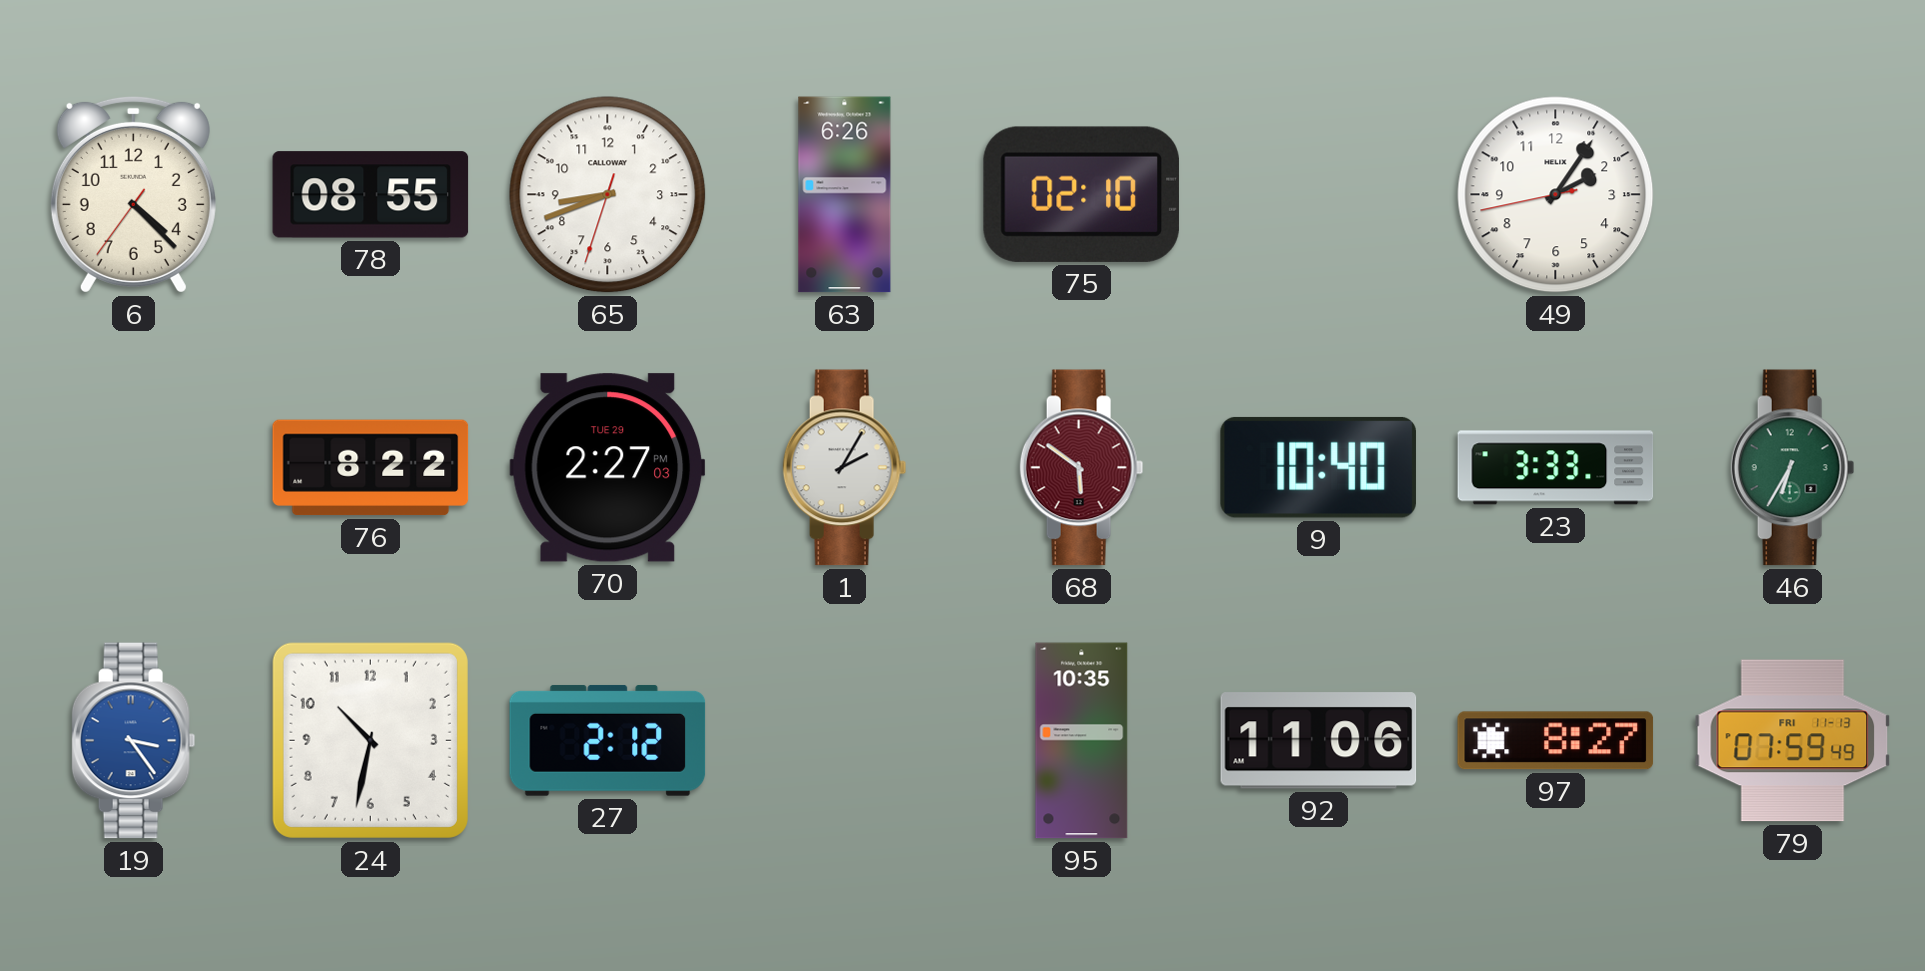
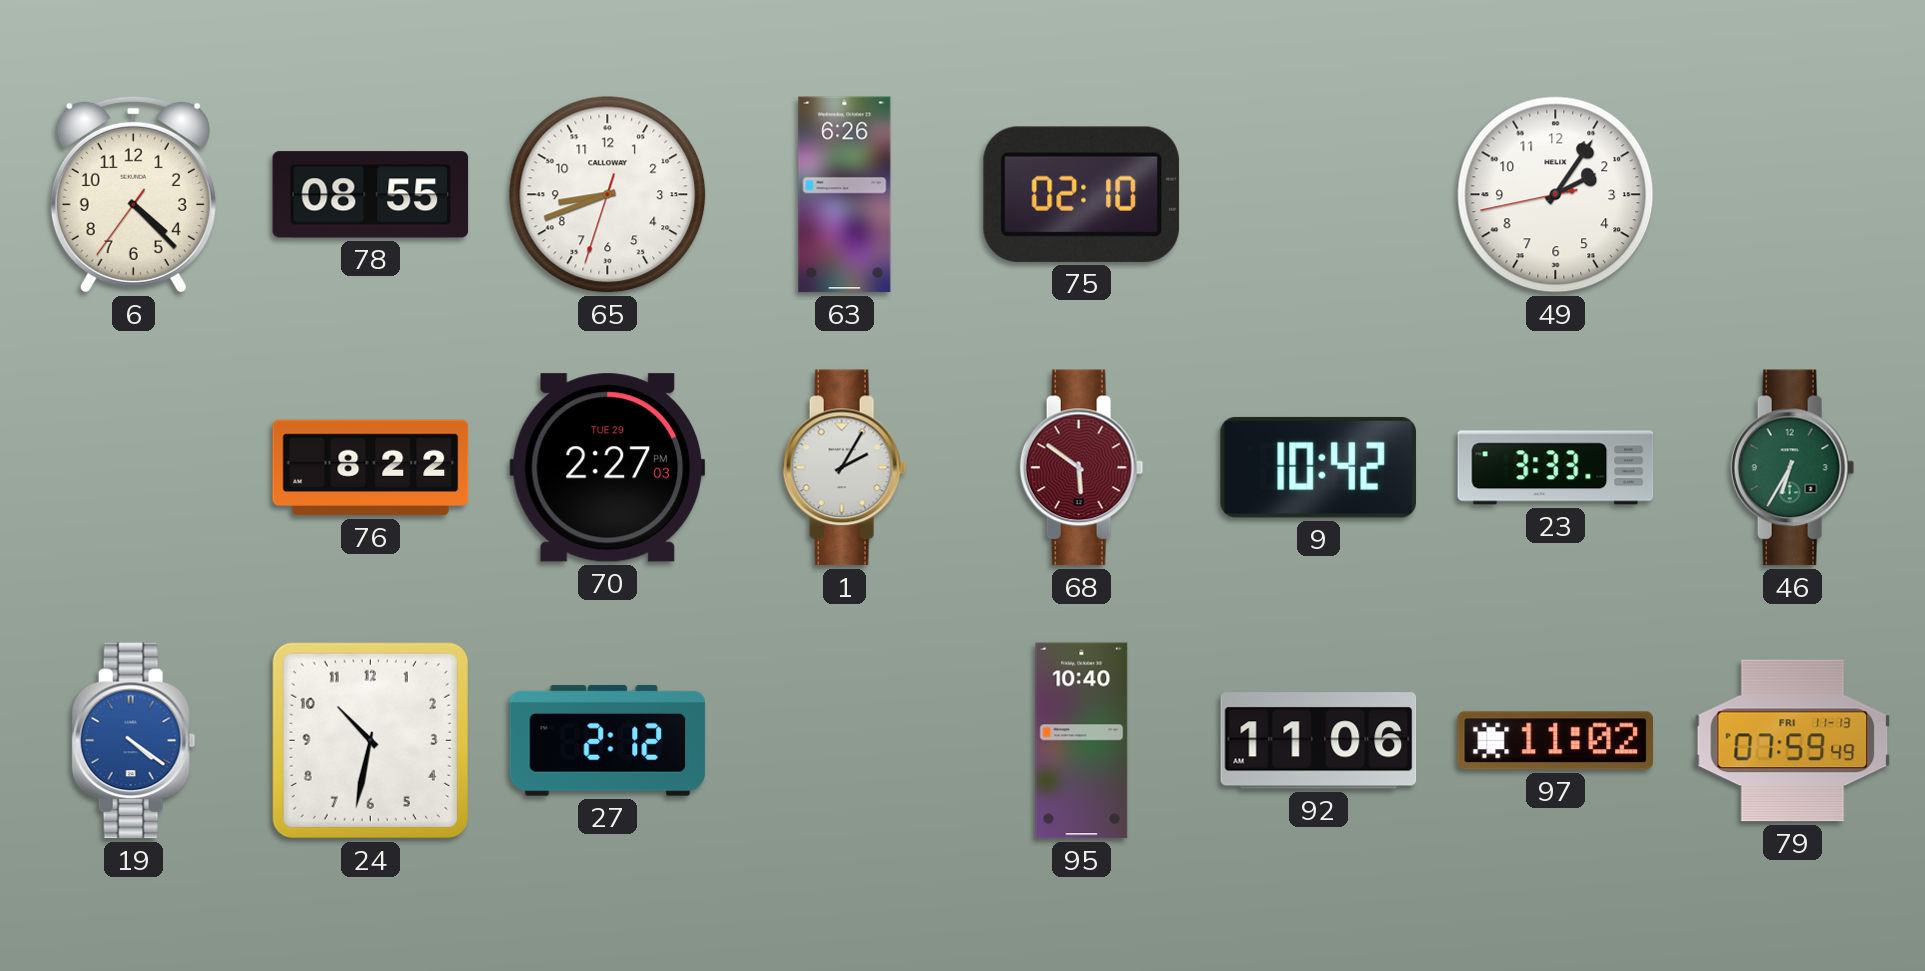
9: 10:40 -> 10:42 (1318, 467)
19: 3:24 -> 4:21 (134, 741)
95: 10:35 -> 10:40 (1082, 741)
97: 8:27 -> 11:02 (1556, 741)
